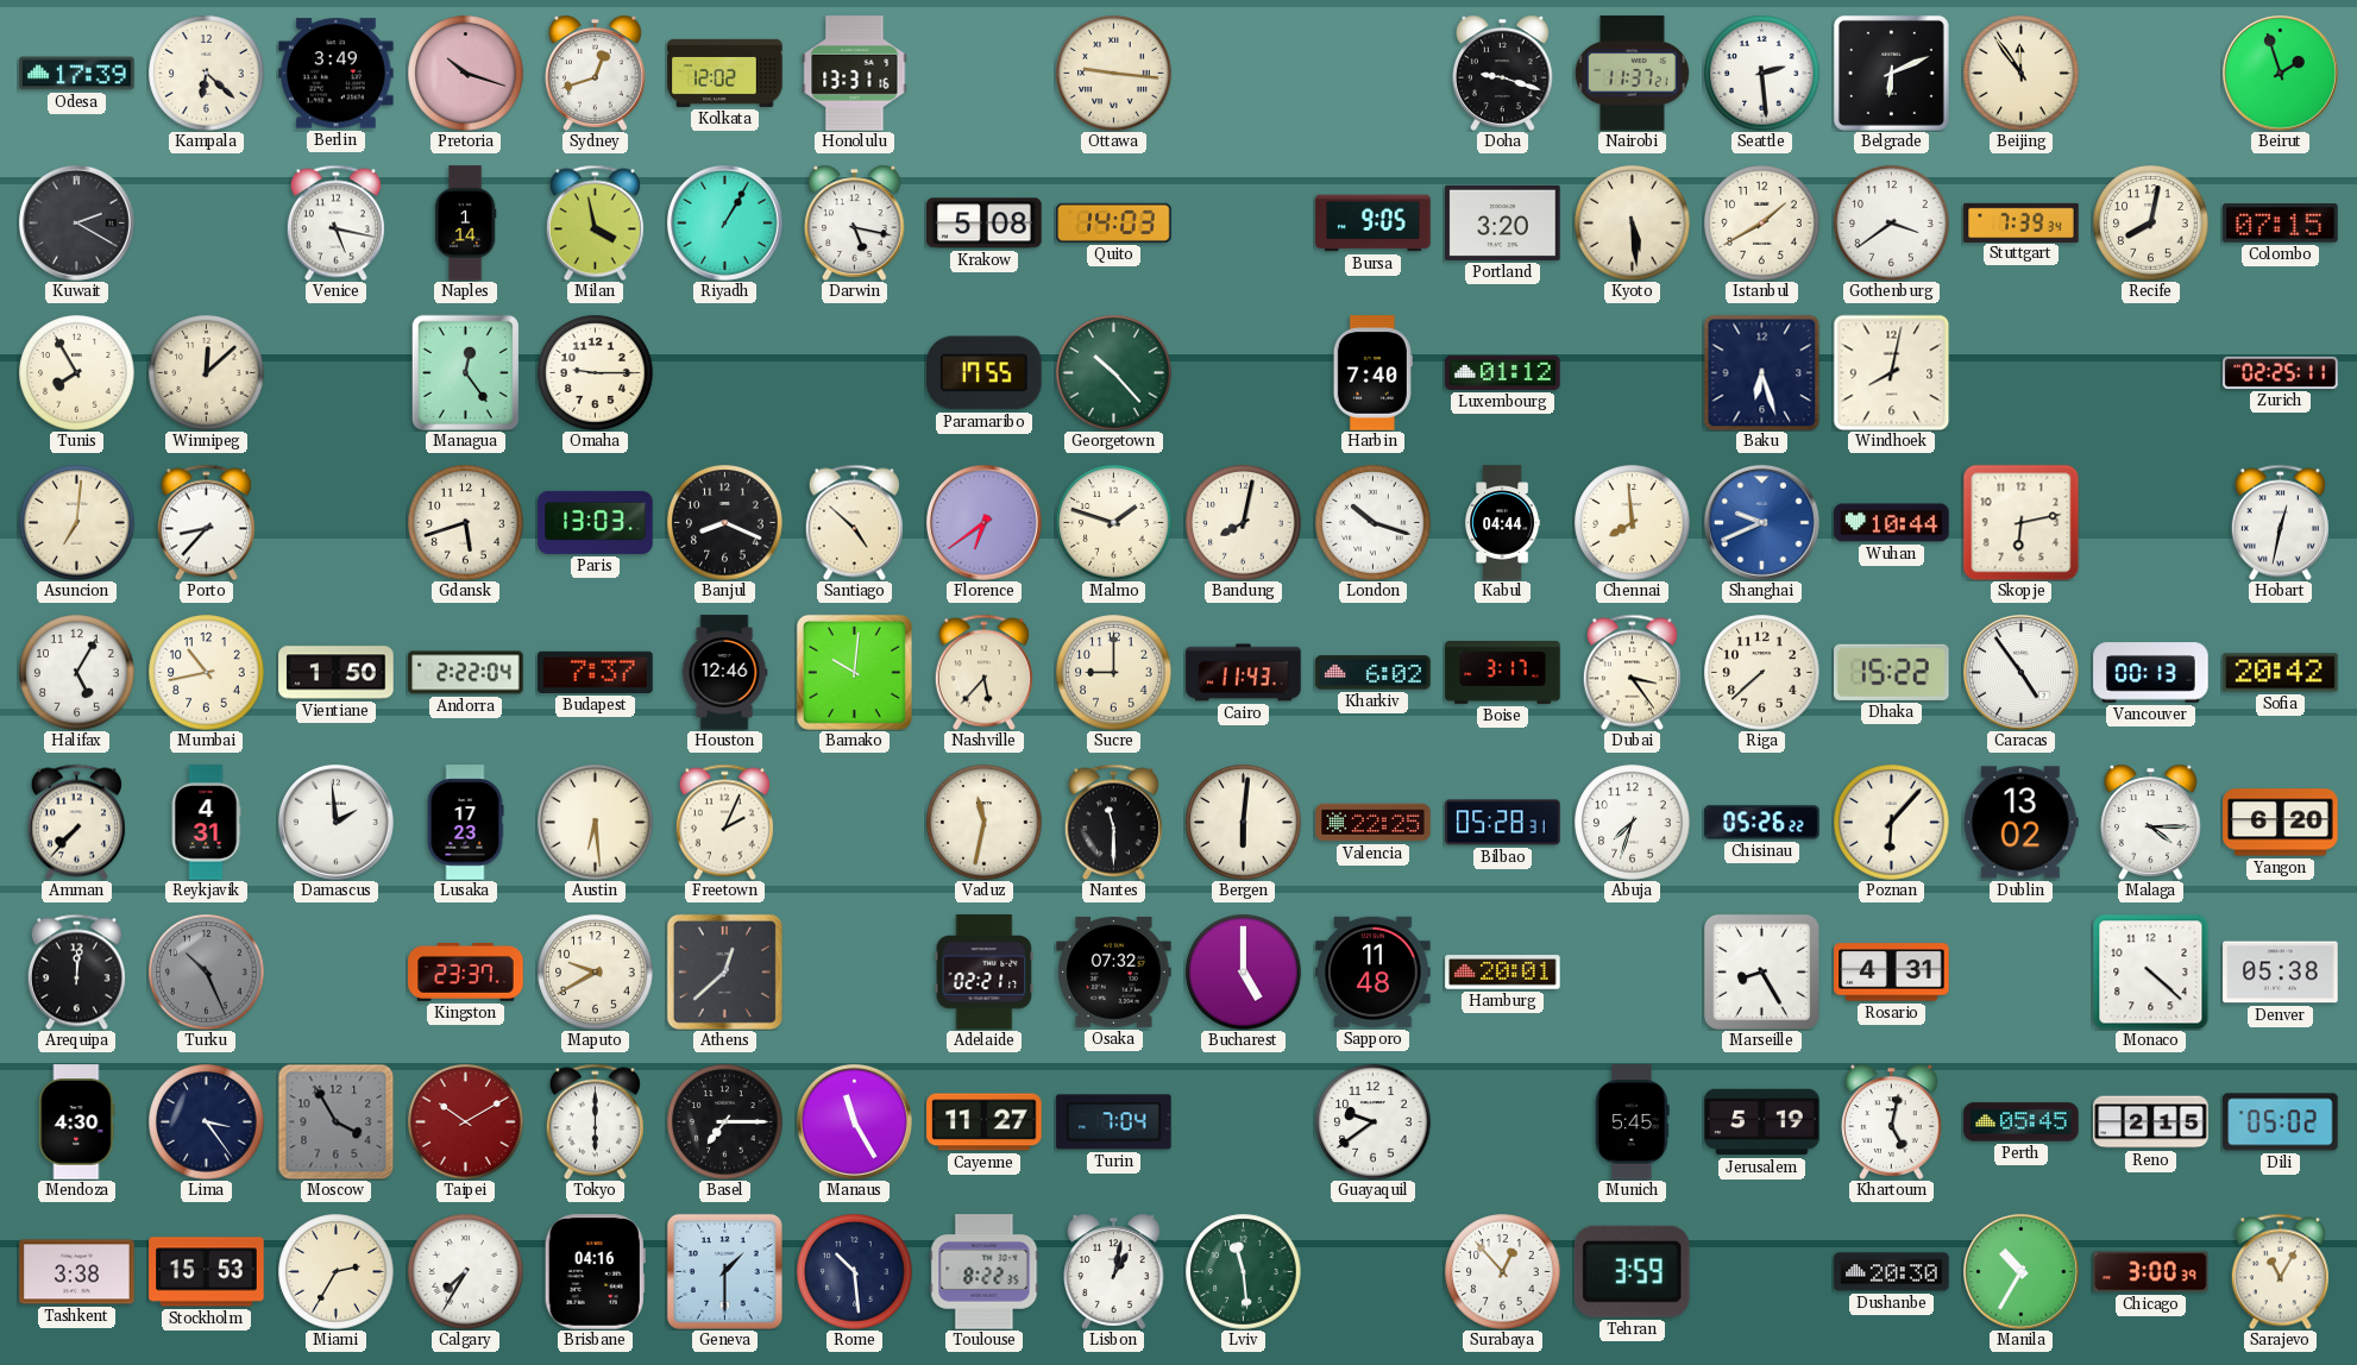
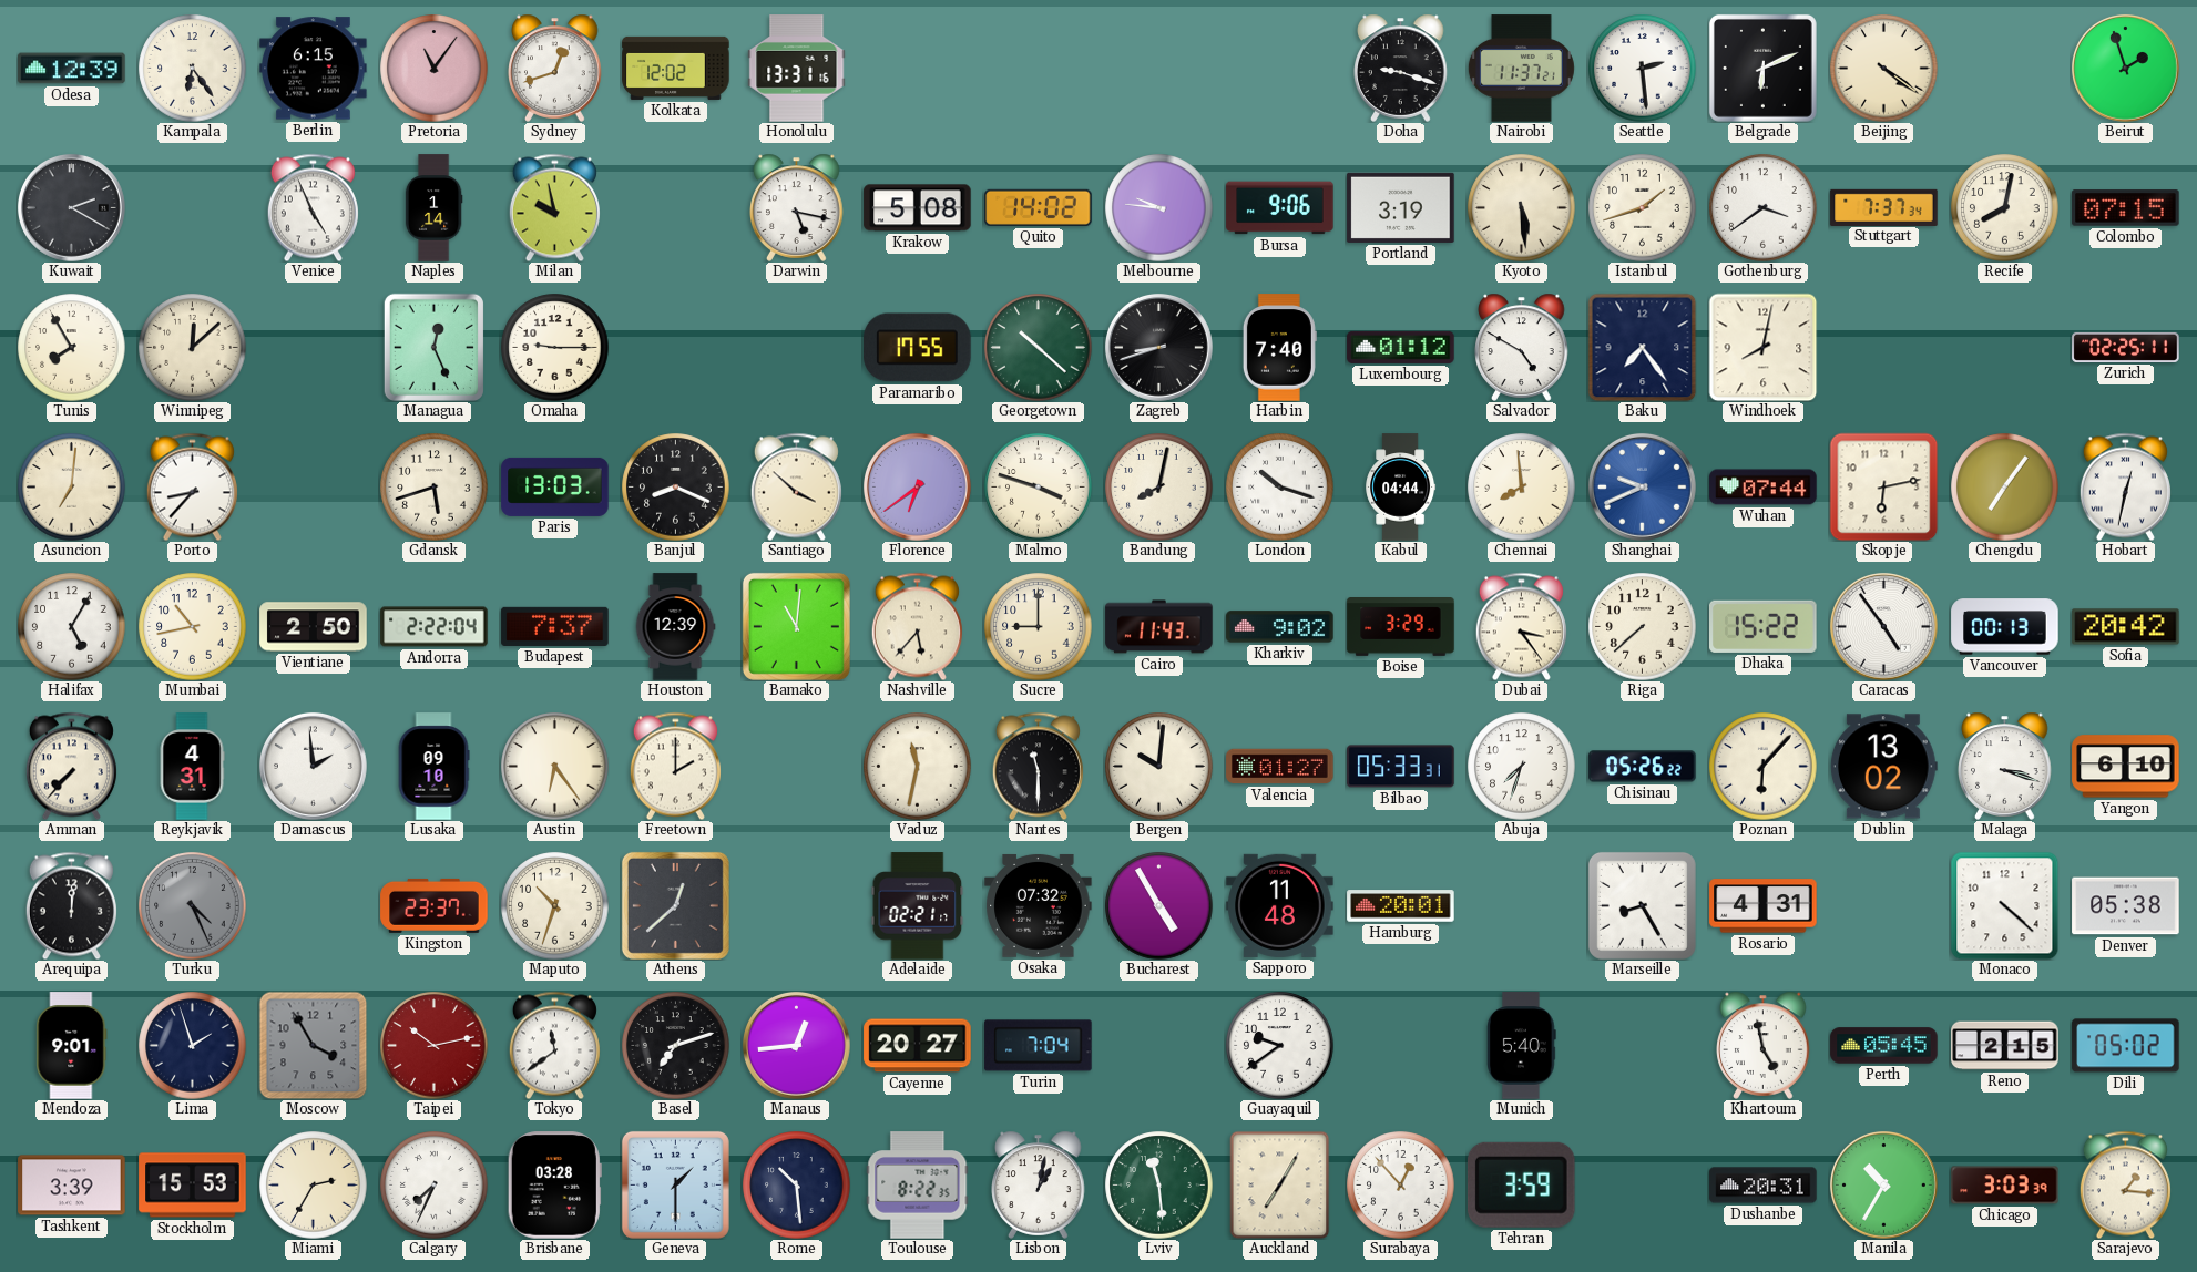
Odesa: 17:39 -> 12:39 (72, 69)
Kampala: 6:22 -> 6:24 (193, 69)
Berlin: 3:49 -> 6:15 (314, 69)
Pretoria: 10:18 -> 11:06 (435, 69)
Ottawa: 9:16 -> none (1114, 74)
Beijing: 11:54 -> 4:21 (1884, 69)
Venice: 5:17 -> 4:56 (313, 207)
Milan: 3:58 -> 9:58 (554, 207)
Riyadh: 1:05 -> none (724, 222)
Quito: 14:03 -> 14:02 (1039, 207)
Melbourne: none -> 9:46 (1159, 208)
Bursa: 9:05 -> 9:06 (1280, 208)
Portland: 3:20 -> 3:19 (1401, 207)
Istanbul: 1:40 -> 1:42 (1643, 208)
Stuttgart: 7:39 -> 7:37 (1884, 207)
Managua: 12:24 -> 12:26 (433, 347)
Georgetown: 10:23 -> 10:22 (1039, 348)
Zagreb: none -> 8:42 (1158, 347)
Salvador: none -> 4:50 (1522, 347)
Baku: 6:27 -> 7:24 (1642, 347)
Santiago: 4:52 -> 3:52 (796, 486)
Malmo: 1:48 -> 3:48 (1039, 488)
Wuhan: 10:44 -> 07:44 (1764, 488)
Chengdu: none -> 7:06 (2005, 488)
Vientiane: 1:50 -> 2:50 (314, 627)
Houston: 12:46 -> 12:39 (675, 627)
Bamako: 10:01 -> 11:01 (796, 626)
Kharkiv: 6:02 -> 9:02 (1280, 627)
Boise: 3:17 -> 3:29 (1401, 627)
Lusaka: 17:23 -> 09:10 (433, 767)
Austin: 6:29 -> 6:24 (555, 767)
Freetown: 2:04 -> 2:00 (675, 766)
Bergen: 6:01 -> 10:01 (1159, 767)
Valencia: 22:25 -> 01:27 (1280, 767)
Bilbao: 05:28 -> 05:33 (1401, 767)
Malaga: 4:15 -> 3:18 (2005, 766)
Yangon: 6:20 -> 6:10 (2126, 767)
Turku: 10:26 -> 4:26 (193, 906)
Maputo: 9:40 -> 10:33 (555, 906)
Bucharest: 5:00 -> 4:55 (1159, 906)
Mendoza: 4:30 -> 9:01 (72, 1046)
Lima: 3:24 -> 1:57 (193, 1046)
Taipei: 10:10 -> 10:13 (435, 1046)
Tokyo: 6:00 -> 11:39 (554, 1045)
Basel: 7:15 -> 7:12 (676, 1046)
Manaus: 11:25 -> 12:44 (796, 1045)
Cayenne: 11:27 -> 20:27 (918, 1046)
Munich: 5:45 -> 5:40 (1522, 1046)
Jerusalem: 5:19 -> none (1762, 1122)
Khartoum: 5:02 -> 4:58 (1764, 1045)
Tashkent: 3:38 -> 3:39 (72, 1186)
Calgary: 7:35 -> 7:34 (435, 1186)
Brisbane: 04:16 -> 03:28 (554, 1186)
Auckland: none -> 7:05 (1280, 1184)
Dushanbe: 20:30 -> 20:31 (1764, 1186)
Chicago: 3:00 -> 3:03 (2005, 1186)
Sarajevo: 11:05 -> 1:16 (2125, 1184)
